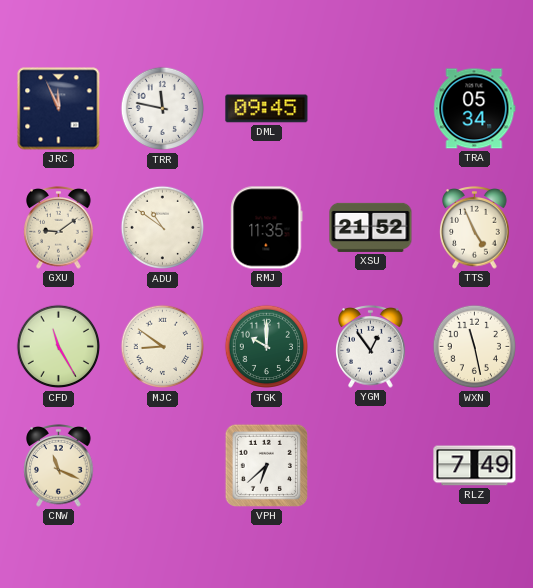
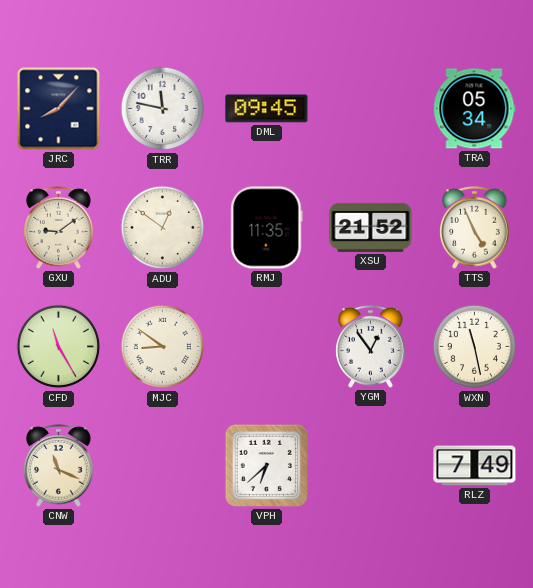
JRC: 11:56 -> 8:07 (59, 109)
ADU: 10:51 -> 12:51 (163, 228)
TGK: 10:00 -> none (267, 347)
